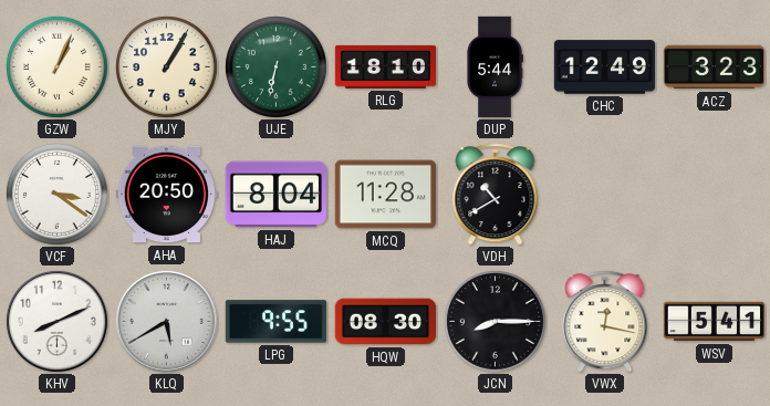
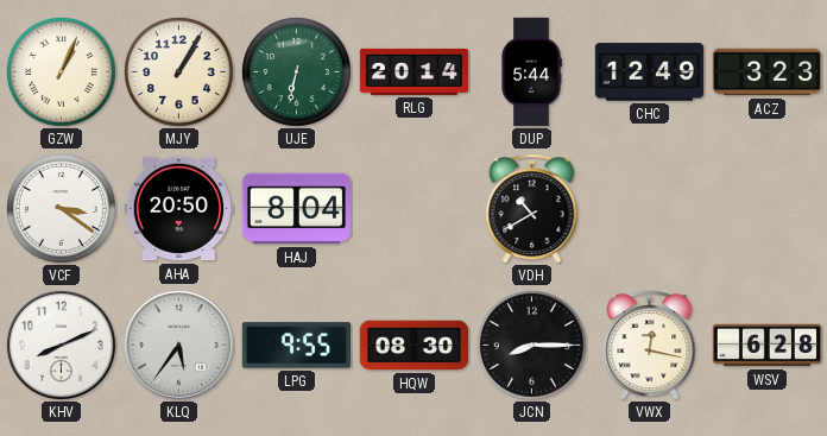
RLG: 18:10 -> 20:14 (415, 71)
MCQ: 11:28 -> none (385, 195)
KLQ: 5:40 -> 5:36 (178, 345)
WSV: 5:41 -> 6:28 (768, 346)
